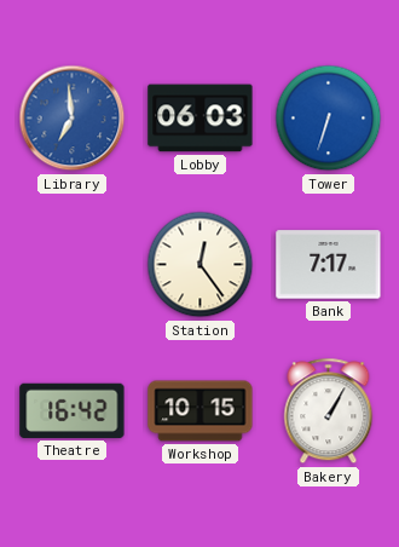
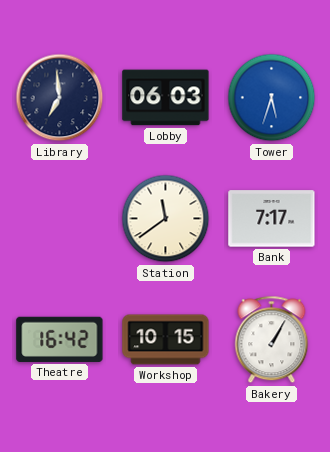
Library dial: blue -> navy (60, 98)
Tower: 6:33 -> 5:33 (272, 98)
Station: 12:24 -> 11:39 (166, 219)
